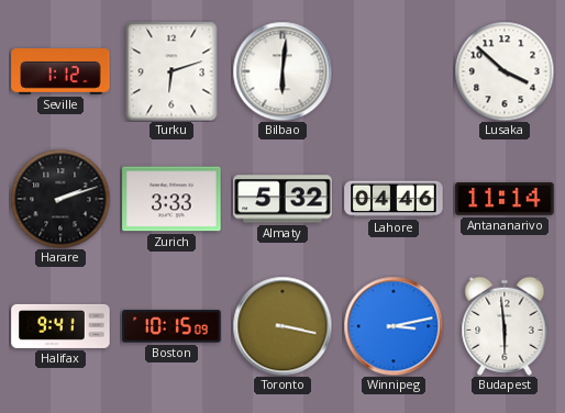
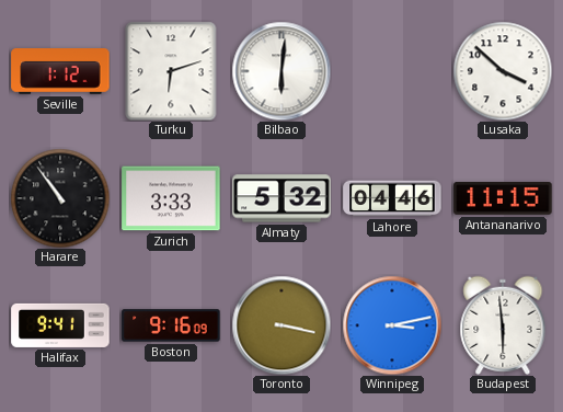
Harare: 2:12 -> 10:54 (60, 198)
Antananarivo: 11:14 -> 11:15 (503, 199)
Boston: 10:15 -> 9:16 (171, 325)
